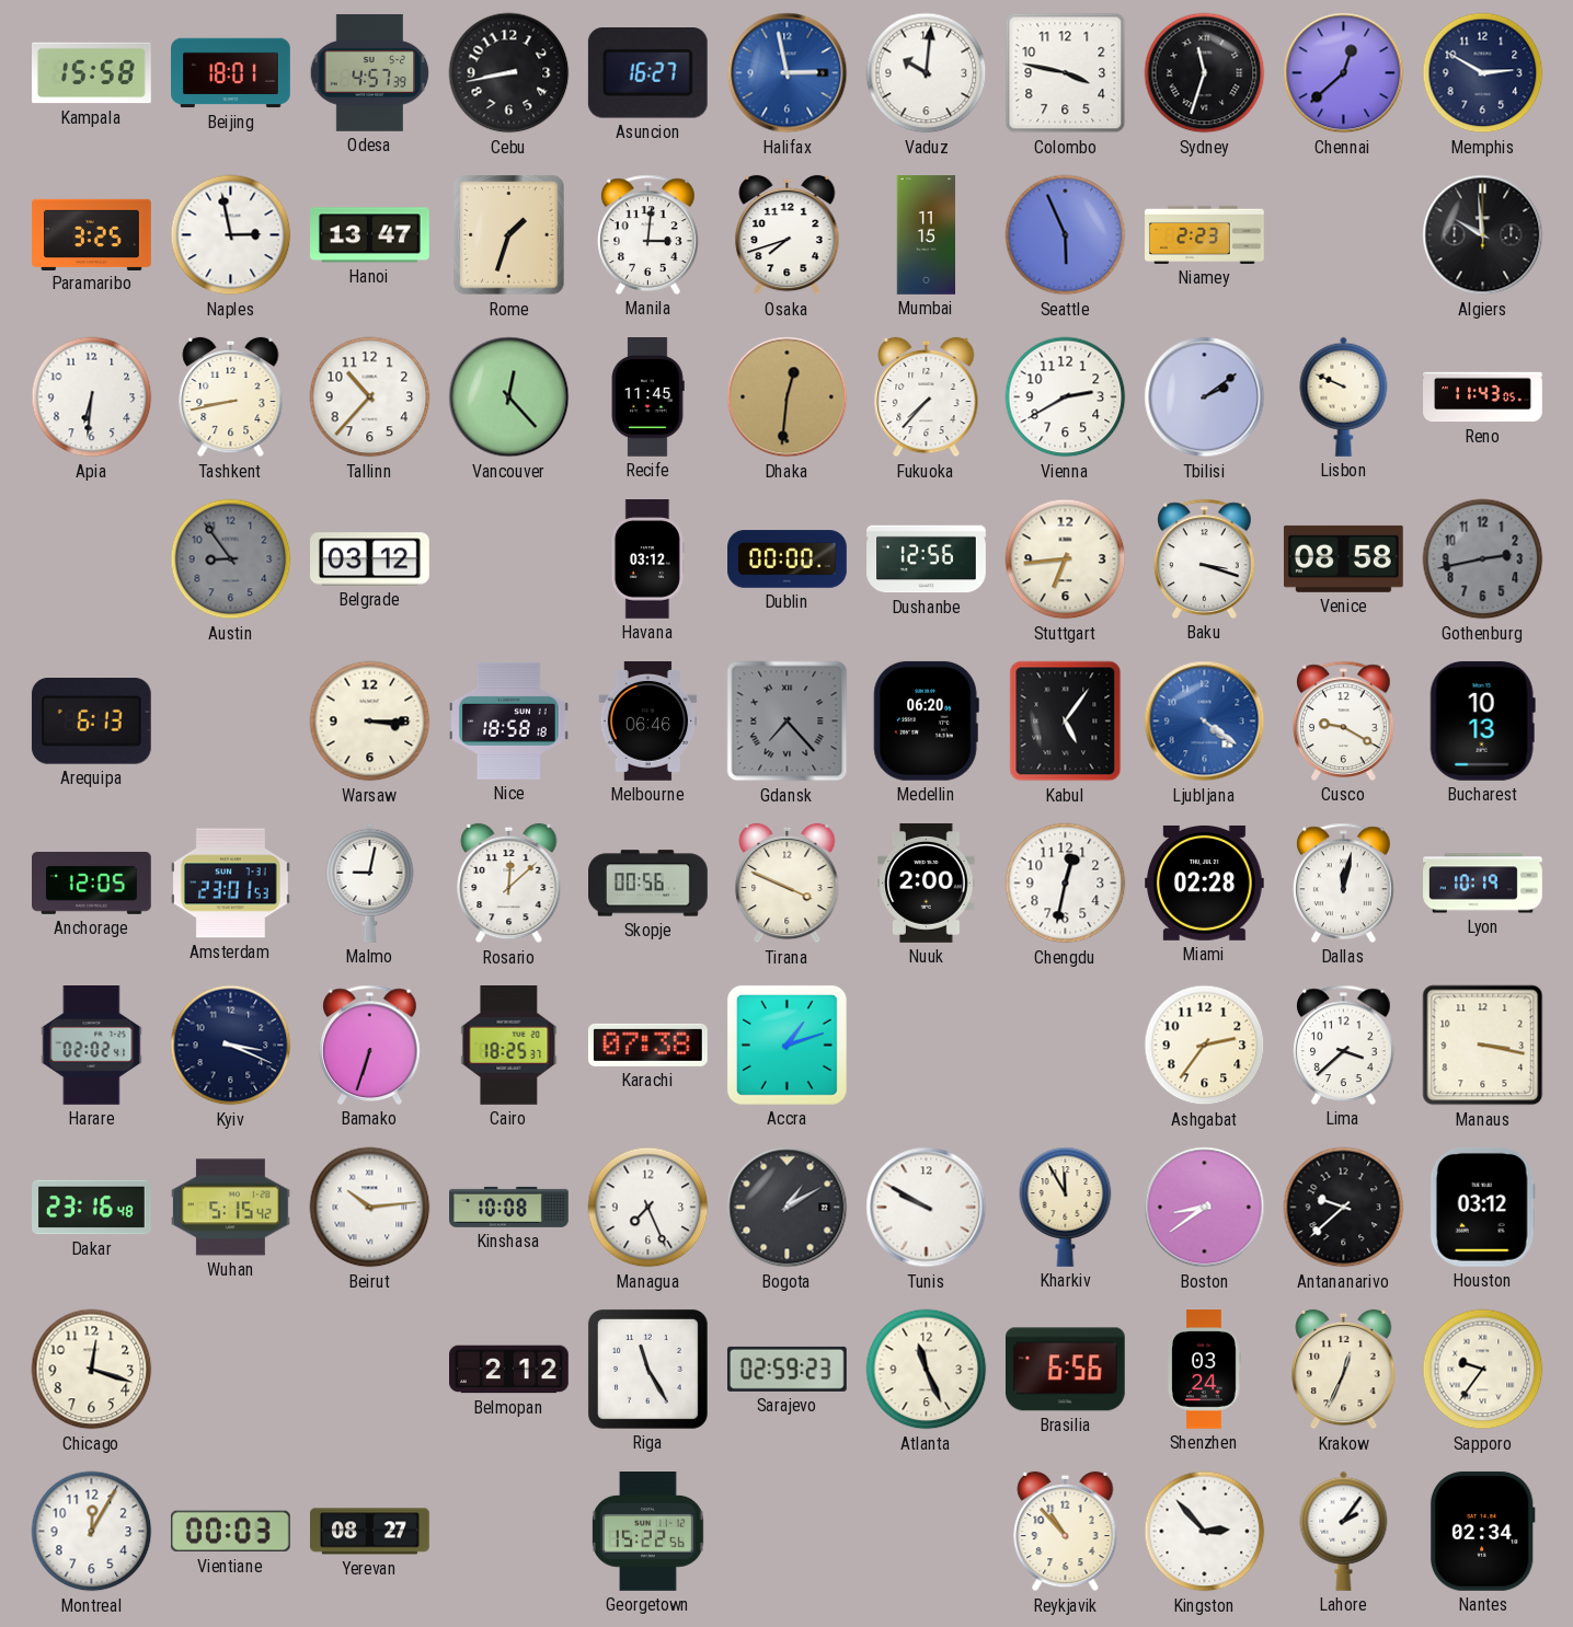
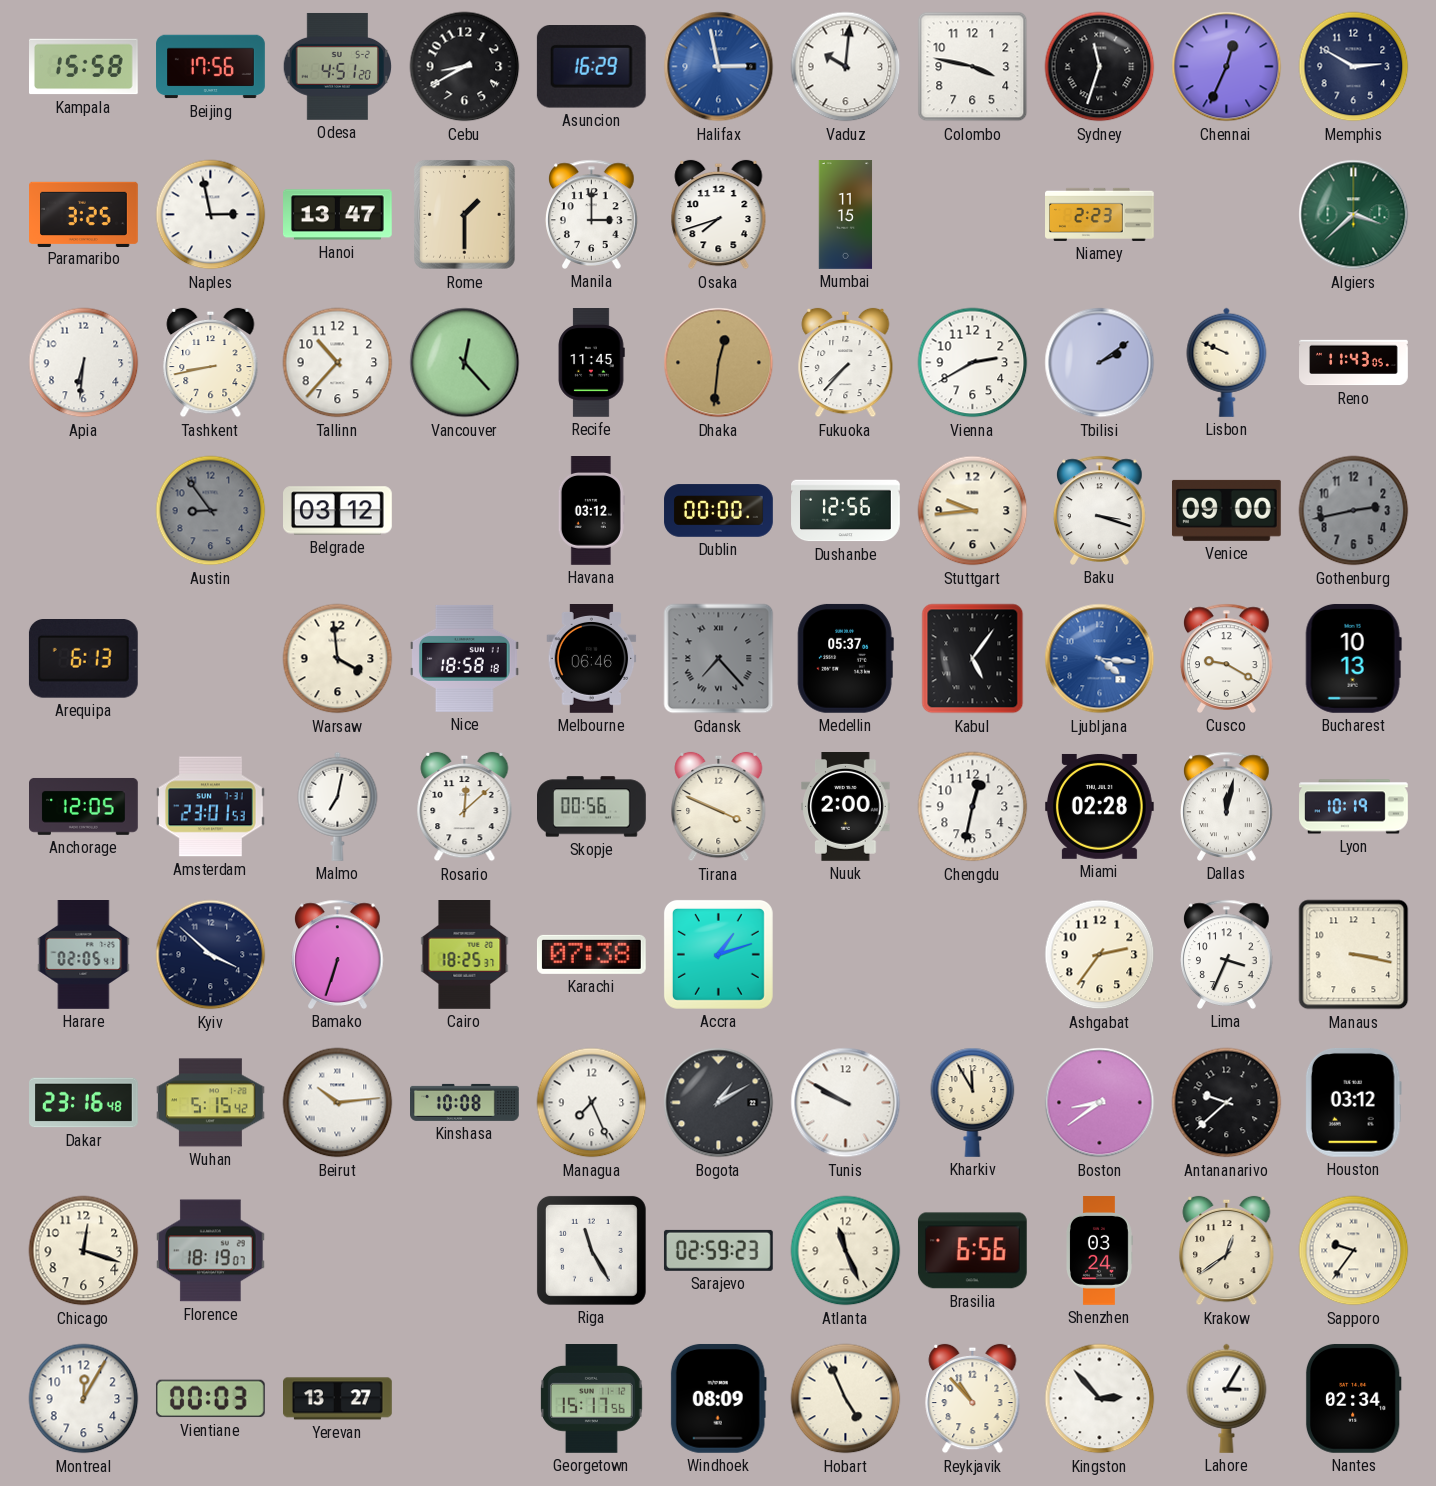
Beijing: 18:01 -> 17:56 (211, 67)
Odesa: 4:57 -> 4:51 (337, 66)
Cebu: 8:43 -> 8:40 (465, 67)
Asuncion: 16:27 -> 16:29 (591, 67)
Chennai: 12:38 -> 12:34 (1227, 67)
Rome: 1:33 -> 1:30 (465, 215)
Manila: 3:01 -> 3:00 (592, 214)
Seattle: 5:56 -> none (1066, 235)
Algiers: 9:59 -> 3:38 (1354, 215)
Algiers dial: black -> green (1354, 215)
Stuttgart: 6:44 -> 9:44 (973, 511)
Venice: 08:58 -> 09:00 (1226, 510)
Warsaw: 3:15 -> 3:59 (338, 659)
Medellin: 06:20 -> 05:37 (845, 658)
Ljubljana: 4:21 -> 4:16 (1100, 659)
Malmo: 9:02 -> 7:02 (338, 806)
Harare: 02:02 -> 02:05 (84, 955)
Kyiv: 3:19 -> 3:52 (211, 955)
Lima: 3:38 -> 3:34 (1227, 954)
Florence: none -> 18:19 (210, 1251)
Belmopan: 2:12 -> none (509, 1370)
Krakow: 12:34 -> 12:39 (1227, 1251)
Yerevan: 08:27 -> 13:27 (338, 1399)
Georgetown: 15:22 -> 15:17 (592, 1399)
Windhoek: none -> 08:09 (718, 1398)
Hobart: none -> 4:56 (846, 1399)
Lahore: 2:06 -> 3:05 (1227, 1398)
